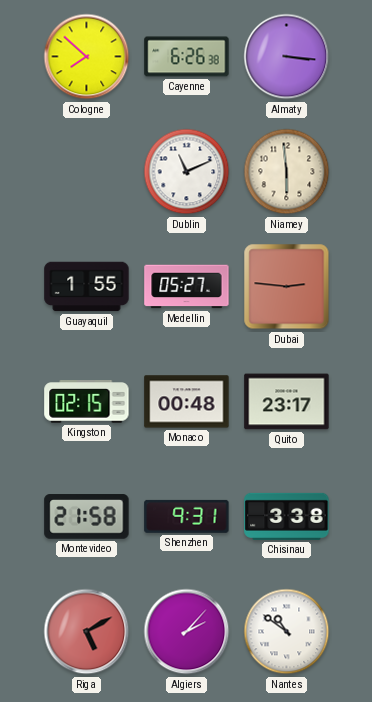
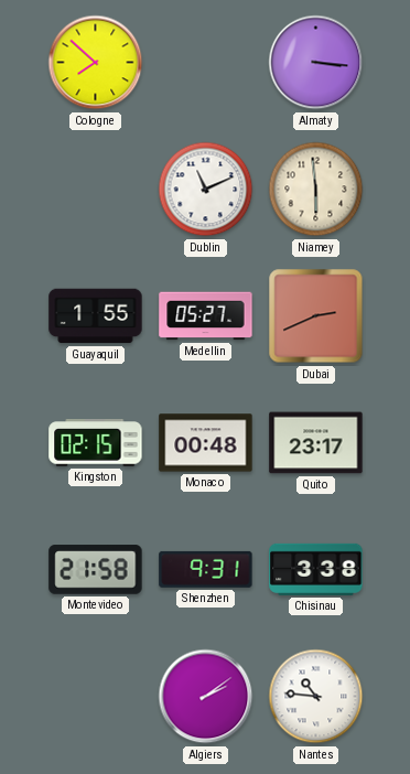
Cayenne: 6:26 -> none (187, 57)
Dubai: 2:46 -> 2:41 (316, 316)
Riga: 5:10 -> none (87, 632)
Algiers: 2:07 -> 2:09 (206, 697)
Nantes: 10:51 -> 10:46 (316, 697)
